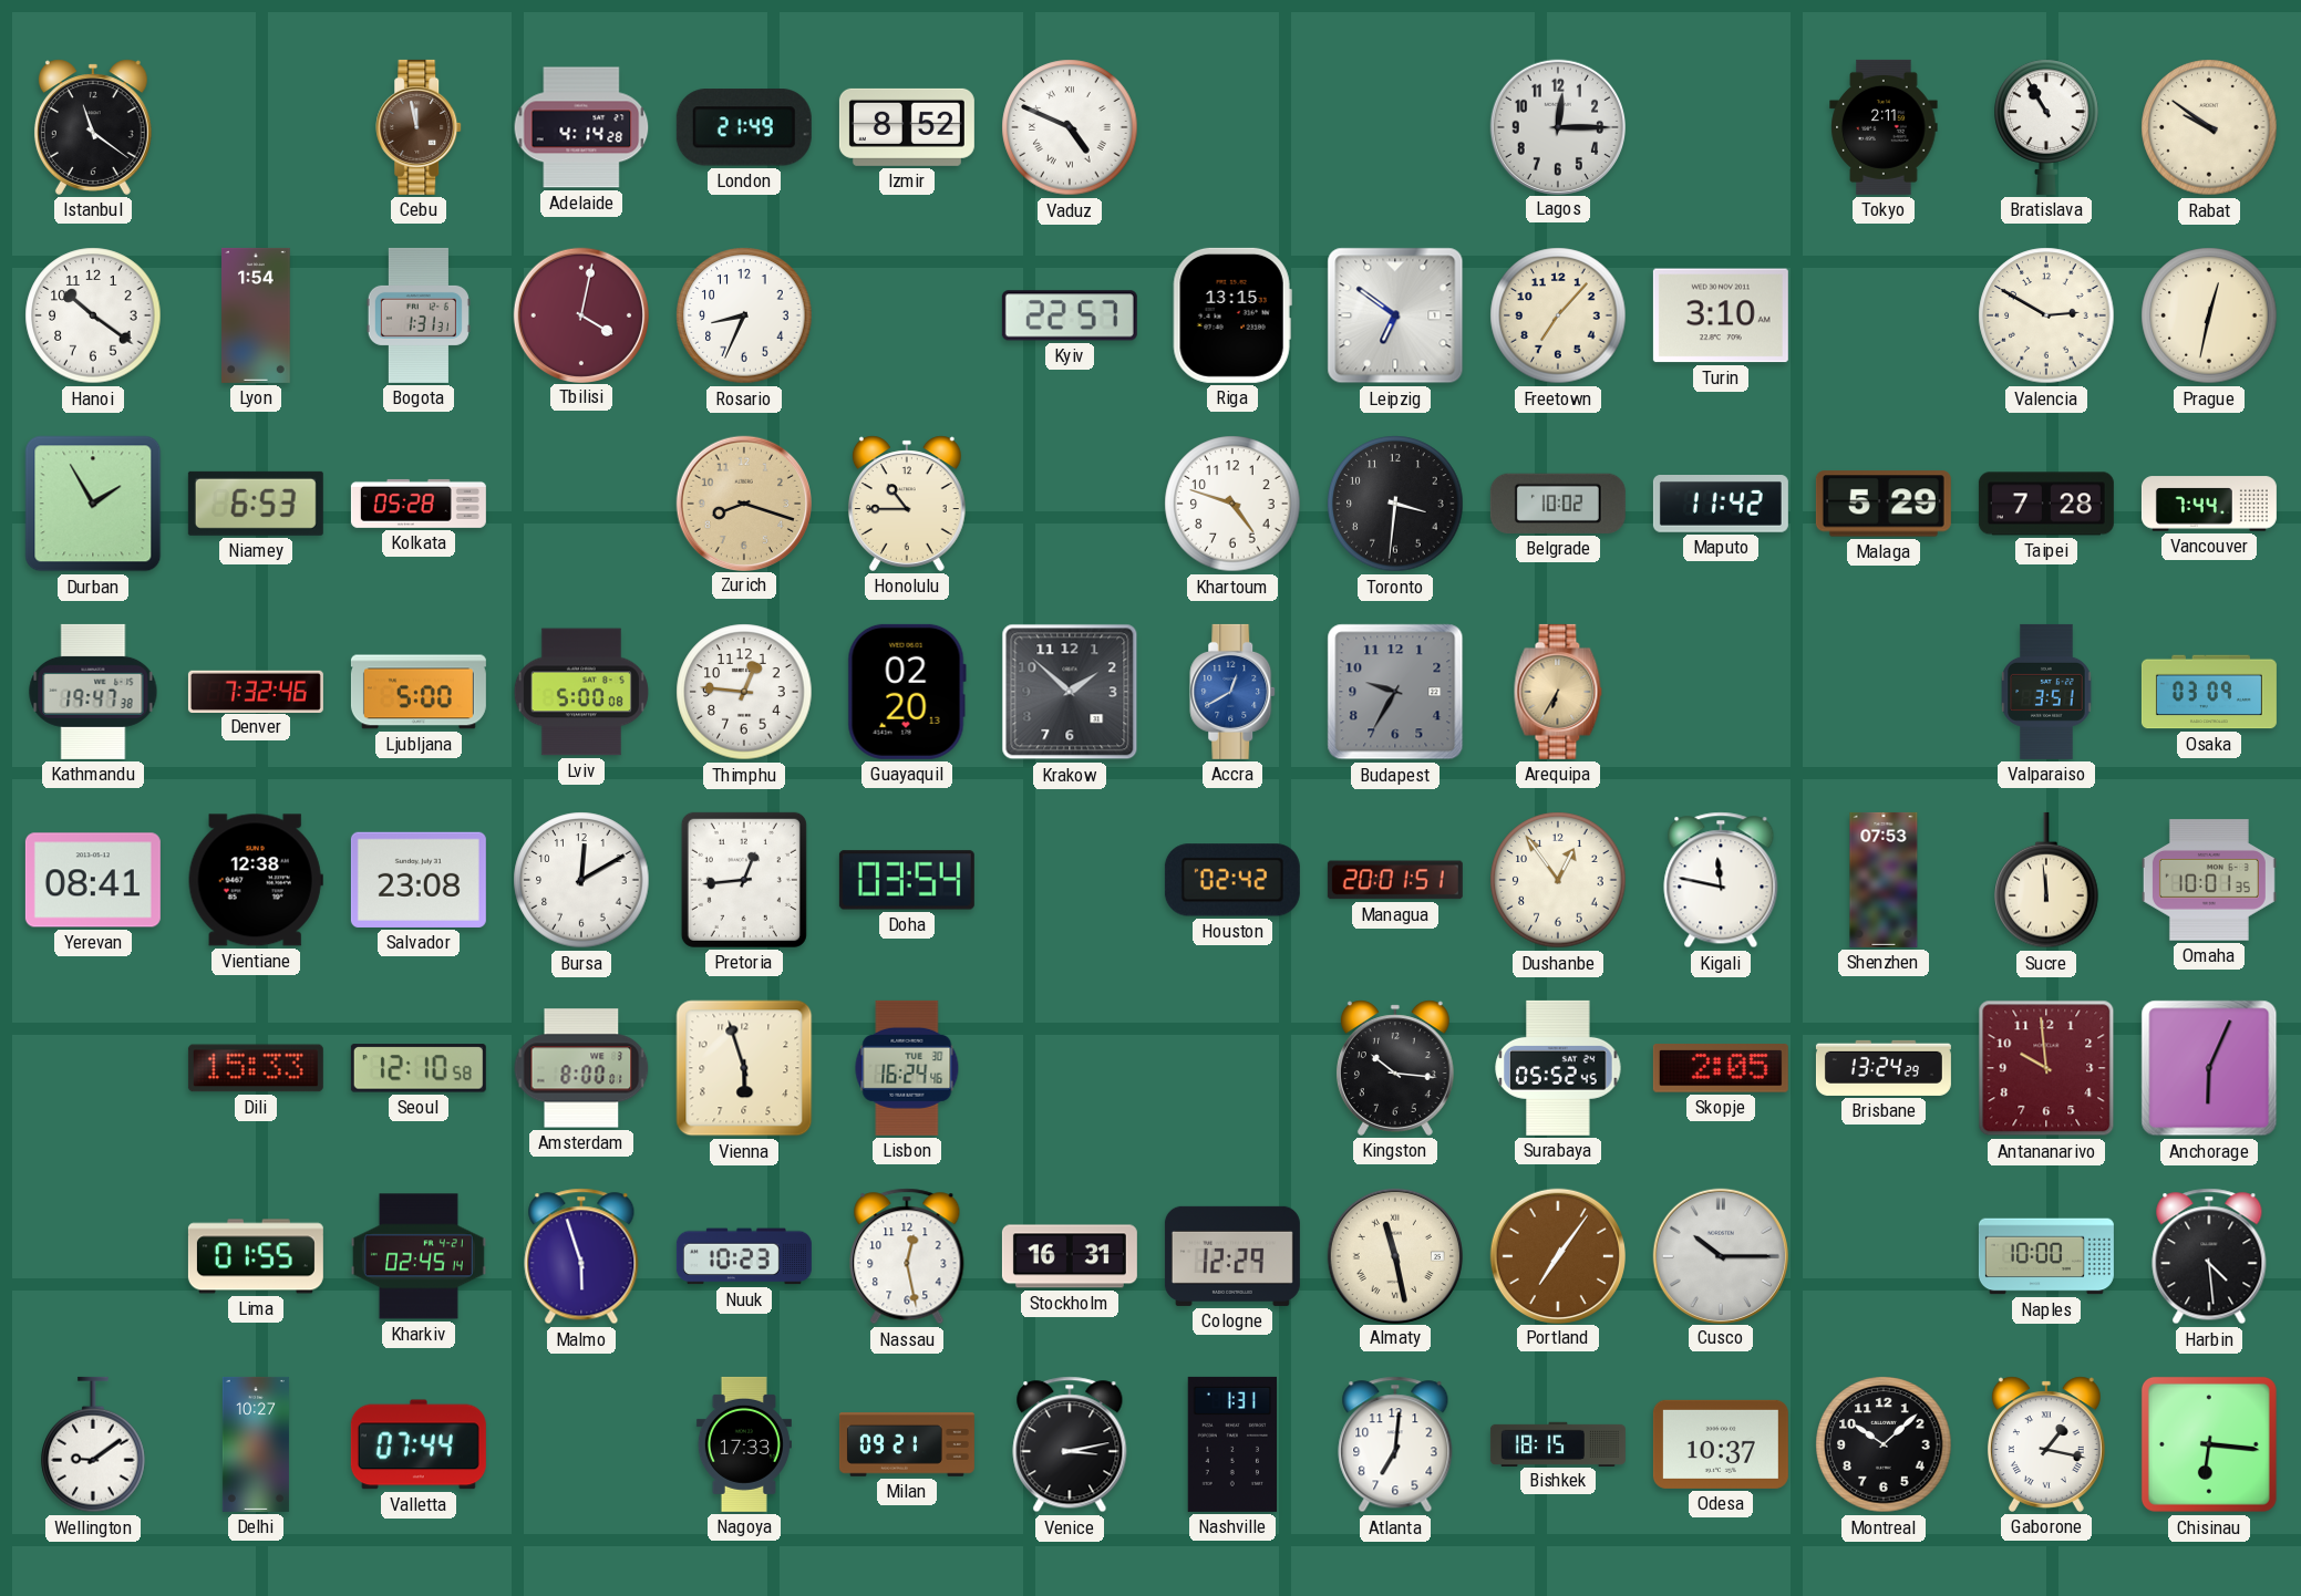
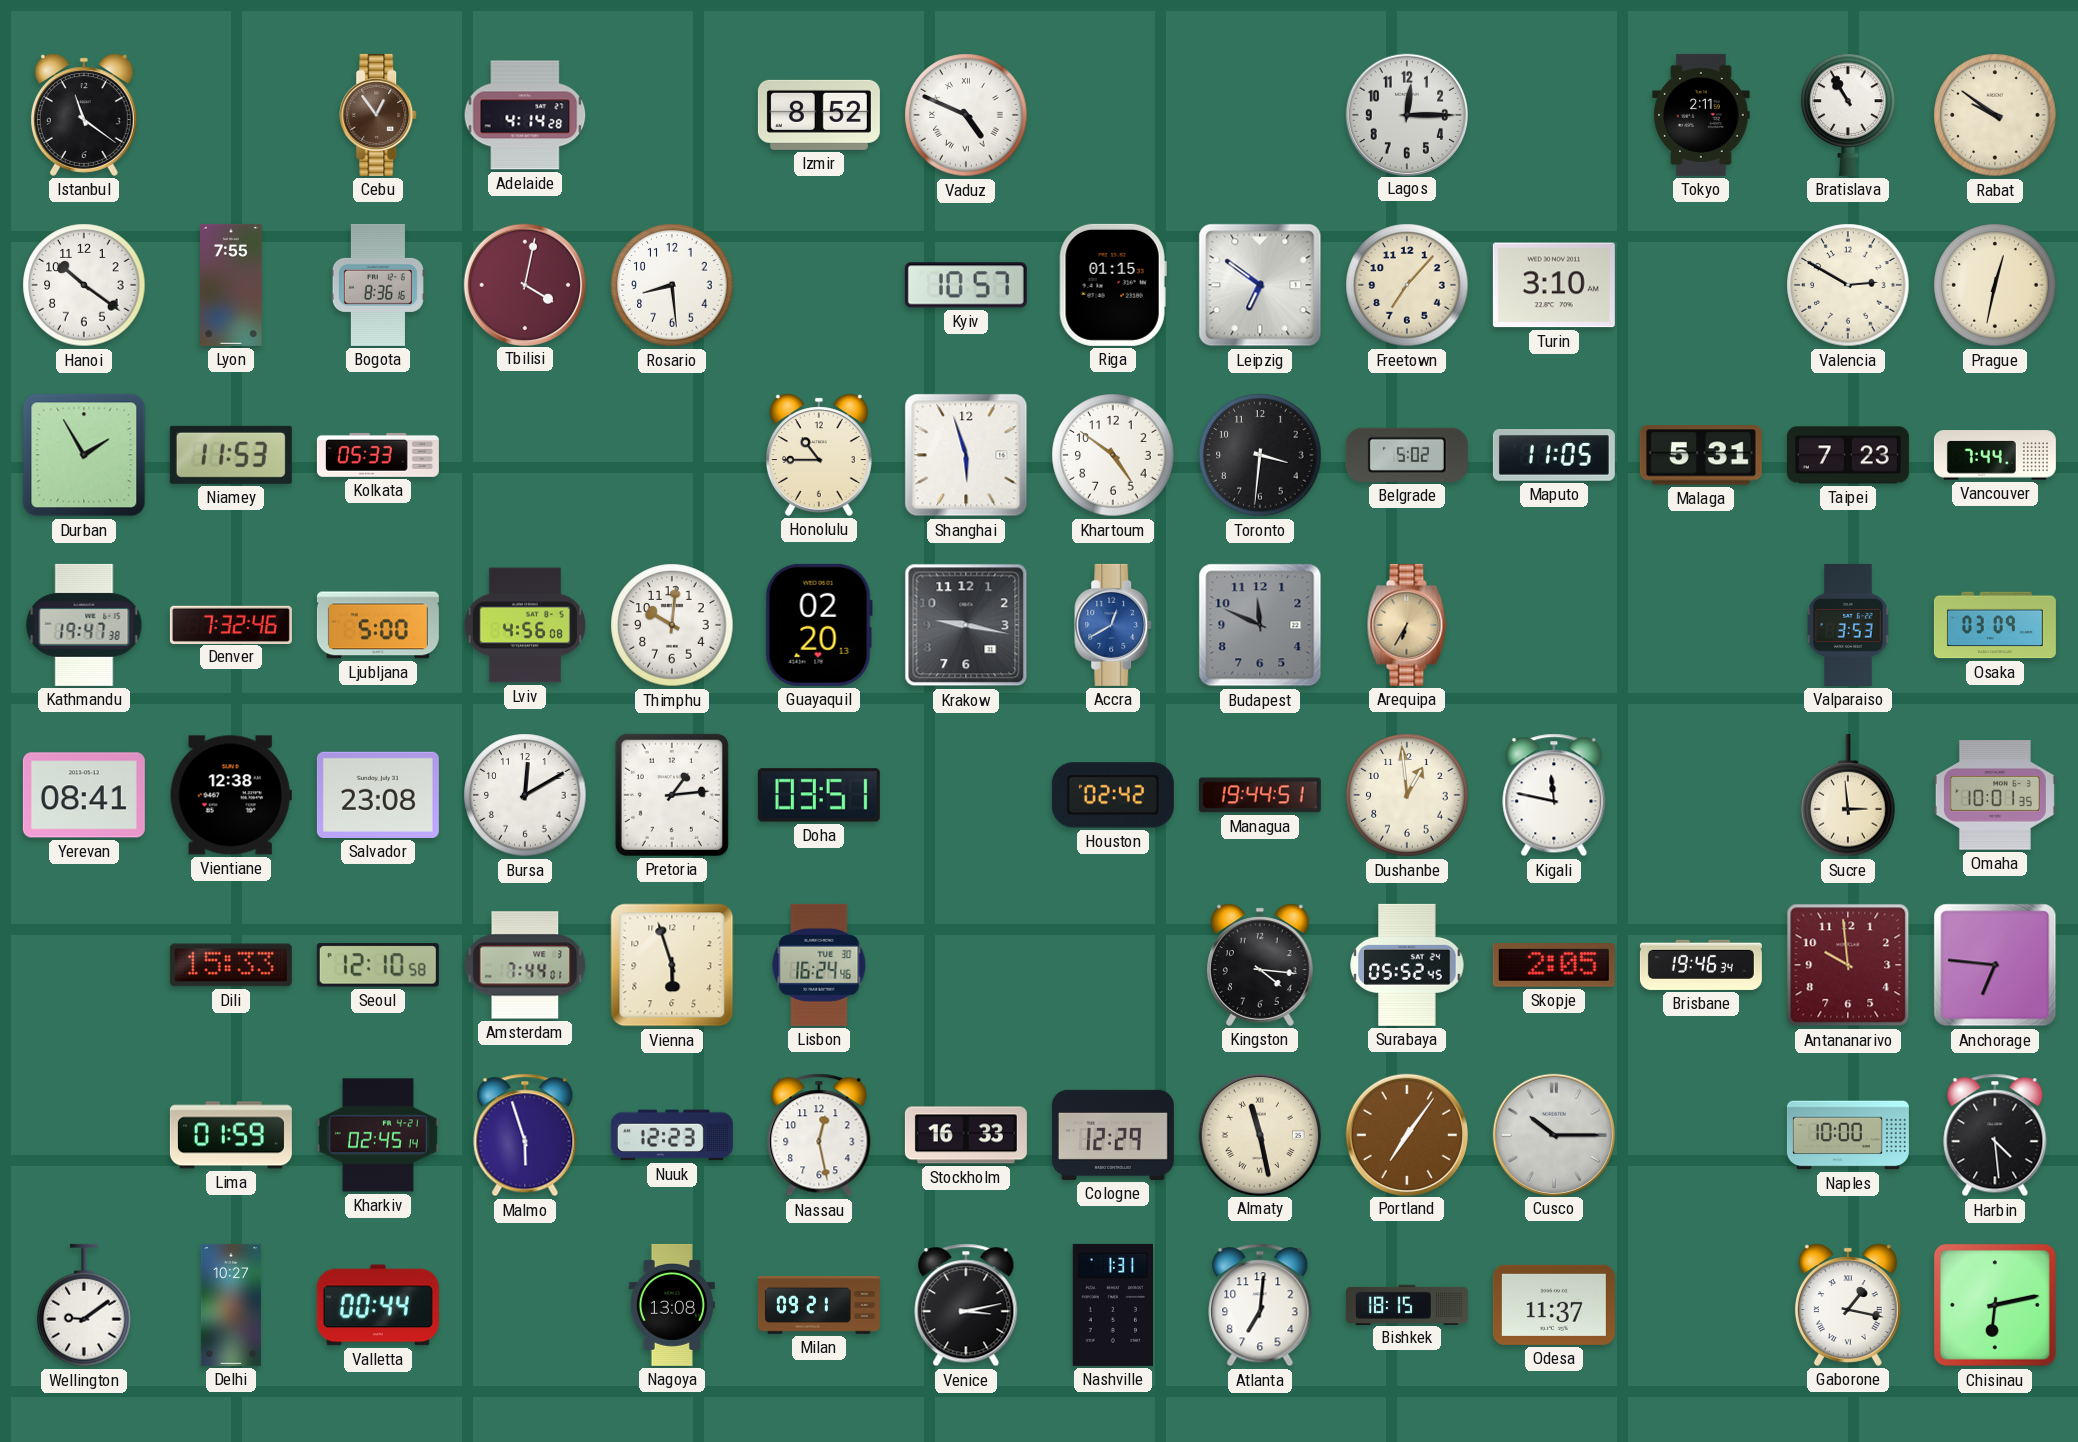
Cebu: 11:58 -> 12:54 (379, 115)
London: 21:49 -> none (744, 127)
Lyon: 1:54 -> 7:55 (232, 285)
Bogota: 1:31 -> 8:36 (378, 285)
Rosario: 8:34 -> 8:29 (672, 285)
Kyiv: 22:57 -> 10:57 (966, 285)
Riga: 13:15 -> 01:15 (1113, 285)
Niamey: 6:53 -> 11:53 (231, 455)
Kolkata: 05:28 -> 05:33 (378, 455)
Zurich: 8:18 -> none (743, 502)
Shanghai: none -> 5:57 (966, 455)
Khartoum: 4:48 -> 4:51 (1113, 455)
Belgrade: 10:02 -> 5:02 (1407, 455)
Maputo: 11:42 -> 11:05 (1554, 456)
Malaga: 5:29 -> 5:31 (1701, 455)
Taipei: 7:28 -> 7:23 (1848, 455)
Lviv: 5:00 -> 4:56 (525, 625)
Thimphu: 12:46 -> 10:01 (672, 625)
Krakow: 1:52 -> 9:17 (966, 625)
Budapest: 9:35 -> 11:49 (1260, 625)
Valparaiso: 3:51 -> 3:53 (1848, 625)
Pretoria: 12:44 -> 1:14 (672, 795)
Doha: 03:54 -> 03:51 (819, 795)
Managua: 20:01 -> 19:44 (1260, 795)
Dushanbe: 12:54 -> 12:59 (1407, 795)
Shenzhen: 07:53 -> none (1884, 880)
Sucre: 11:59 -> 2:59 (1848, 795)
Amsterdam: 8:00 -> 7:44 (525, 965)
Kingston: 10:16 -> 4:16 (1260, 965)
Brisbane: 13:24 -> 19:46 (1701, 965)
Anchorage: 6:04 -> 6:46 (1995, 965)
Lima: 01:55 -> 01:59 (231, 1135)
Nuuk: 10:23 -> 12:23 (672, 1135)
Stockholm: 16:31 -> 16:33 (966, 1135)
Valletta: 07:44 -> 00:44 (378, 1305)
Nagoya: 17:33 -> 13:08 (672, 1305)
Odesa: 10:37 -> 11:37 (1554, 1305)
Montreal: 10:08 -> none (1884, 1444)
Chisinau: 6:16 -> 6:13 (1995, 1305)
